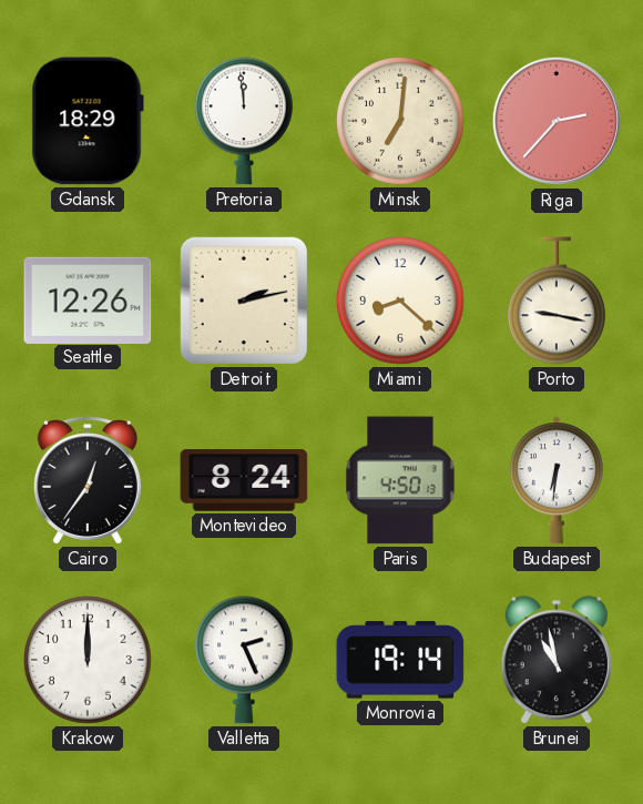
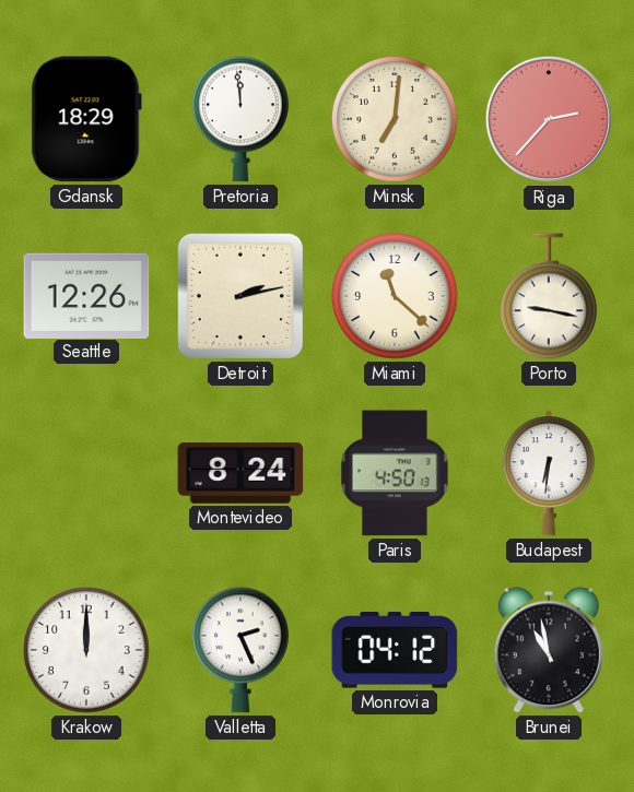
Miami: 8:22 -> 11:22 (395, 296)
Cairo: 12:36 -> none (88, 480)
Monrovia: 19:14 -> 04:12 (395, 650)
